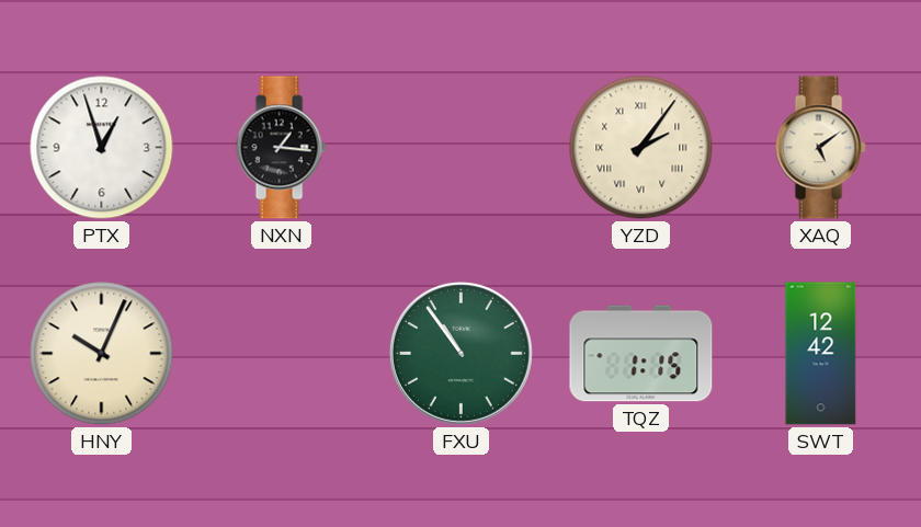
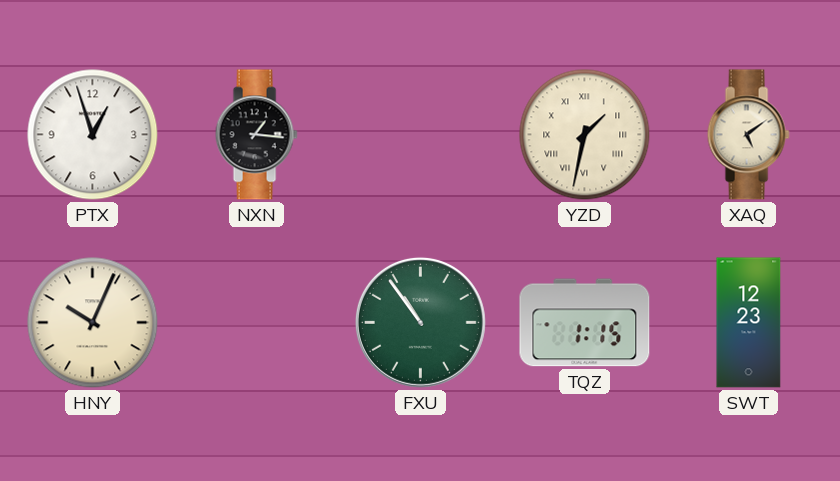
YZD: 2:06 -> 1:32 (585, 135)
SWT: 12:42 -> 12:23 (749, 323)
